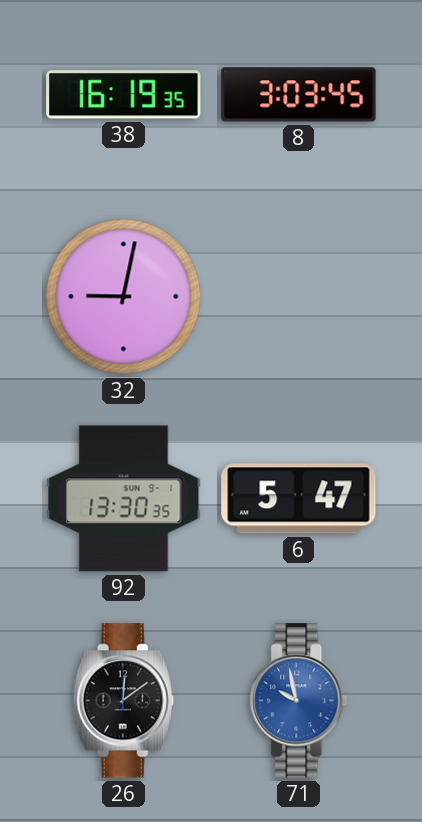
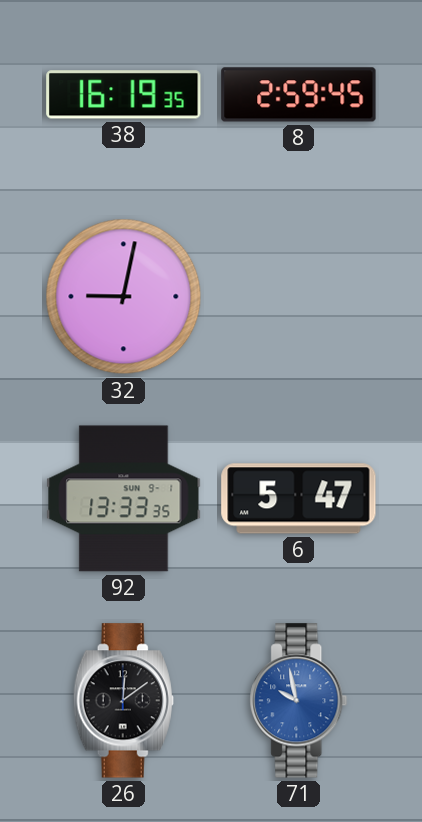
8: 3:03 -> 2:59 (299, 95)
92: 13:30 -> 13:33 (124, 499)
